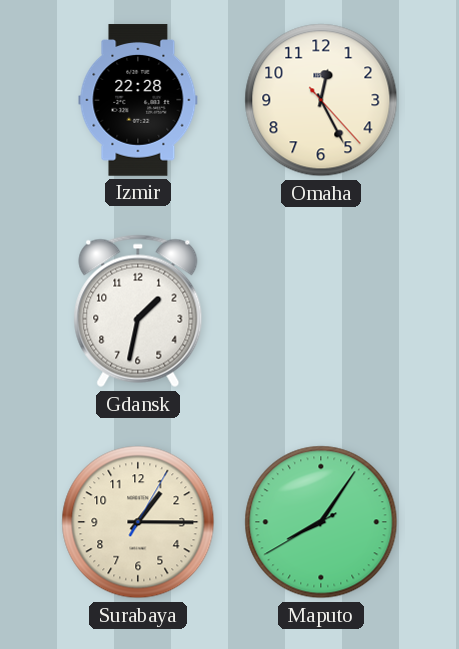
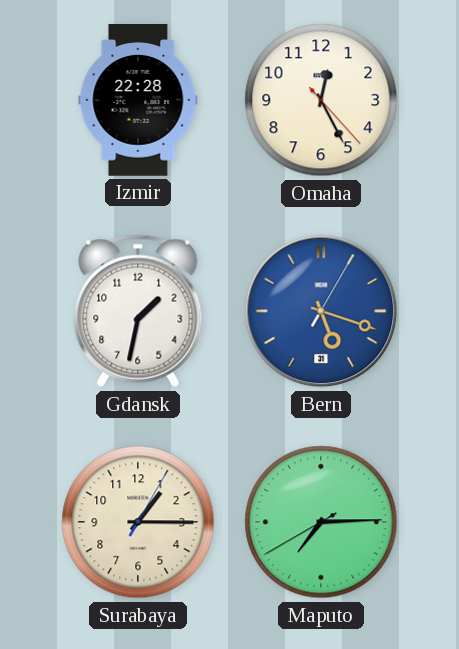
Bern: none -> 5:18 (321, 311)
Maputo: 8:05 -> 7:14 (321, 522)
